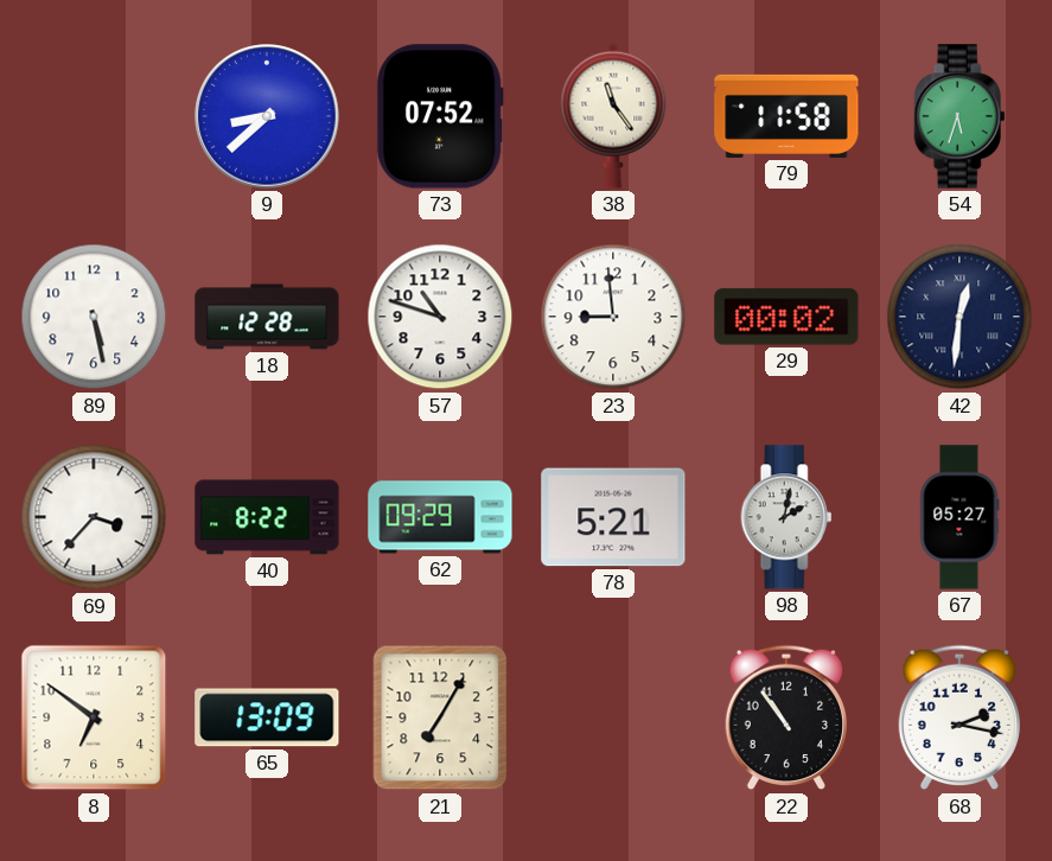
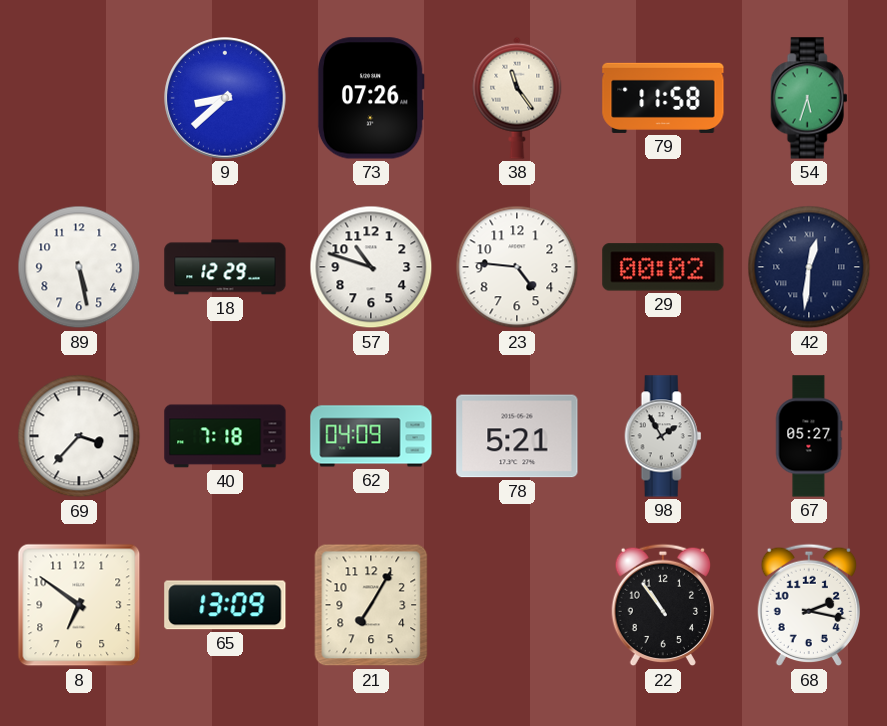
73: 07:52 -> 07:26 (371, 98)
18: 12:28 -> 12:29 (225, 267)
23: 8:59 -> 4:46 (517, 267)
40: 8:22 -> 7:18 (225, 436)
62: 09:29 -> 04:09 (371, 436)
98: 2:02 -> 1:55 (663, 436)
